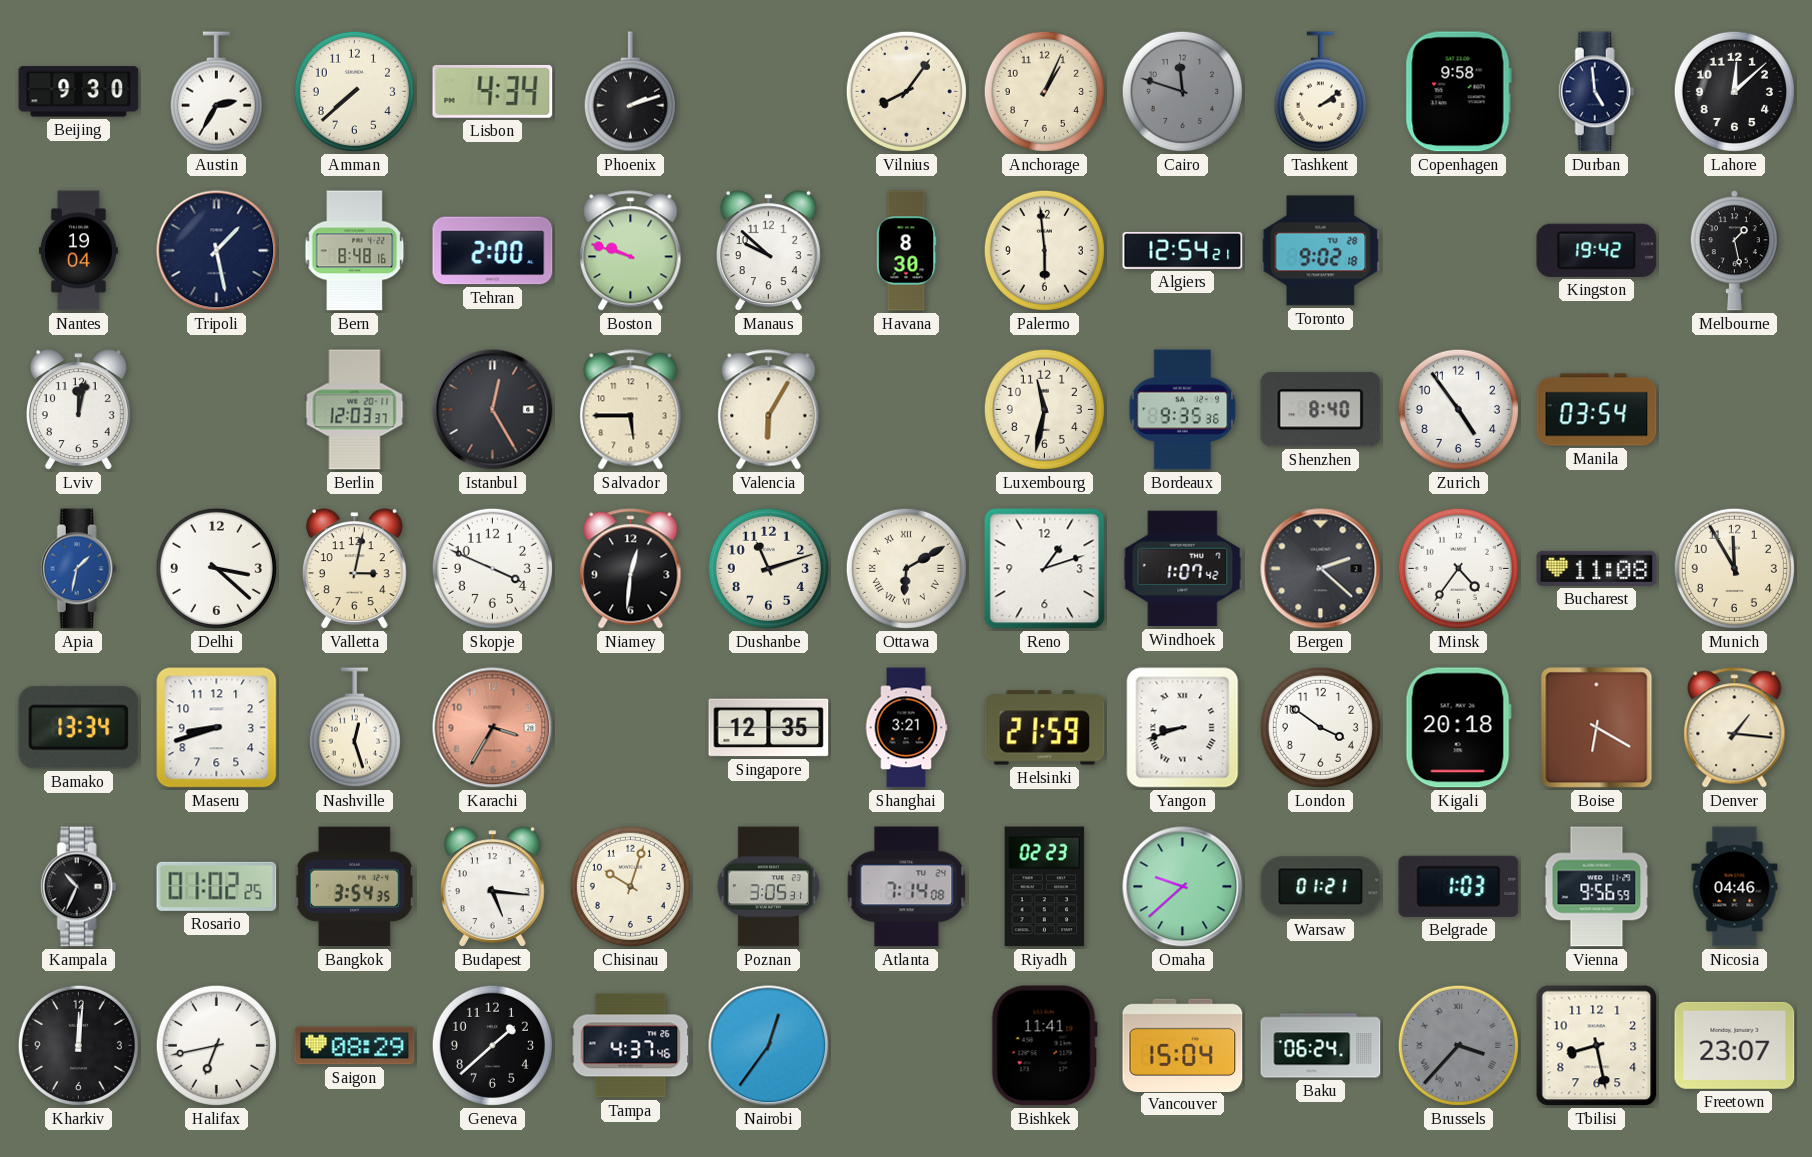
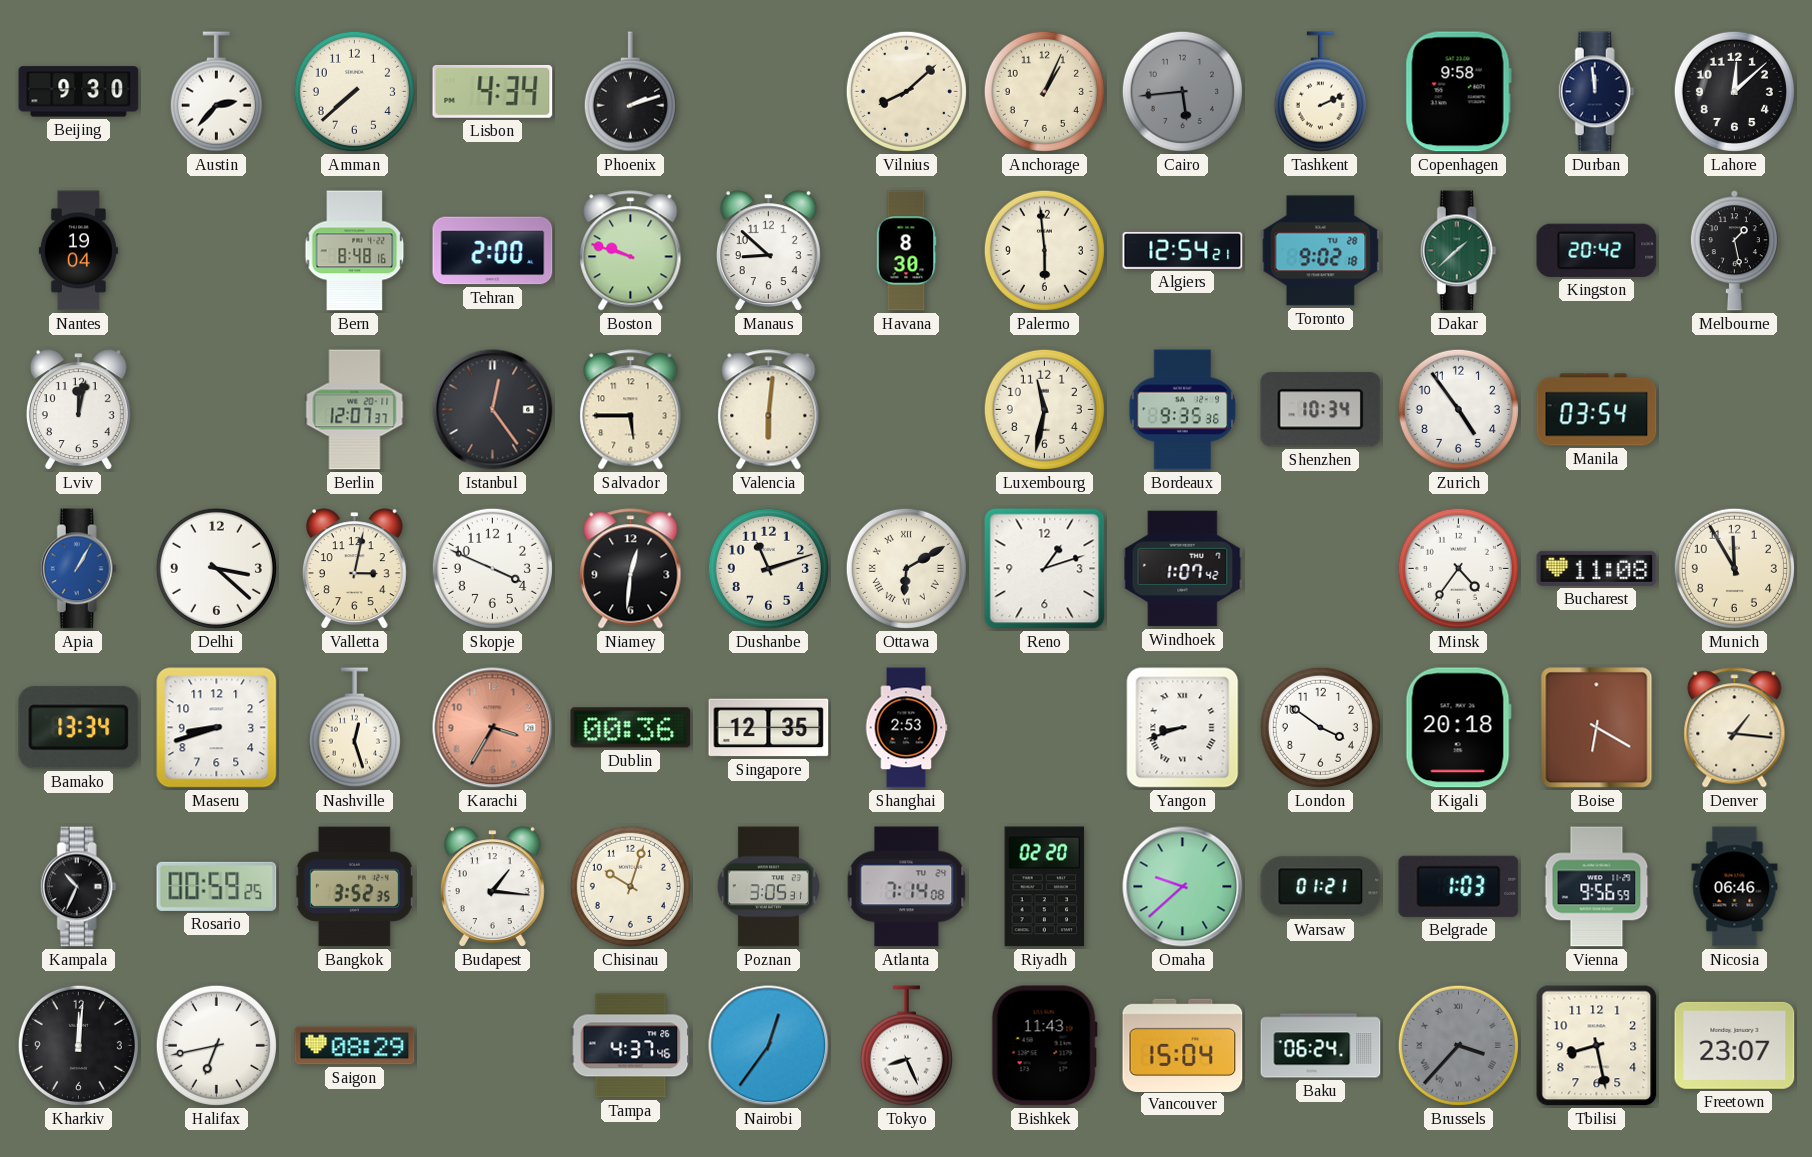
Austin: 2:35 -> 2:37 (216, 92)
Vilnius: 8:06 -> 8:08 (906, 91)
Cairo: 11:48 -> 5:44 (1182, 91)
Tashkent: 2:09 -> 2:11 (1320, 92)
Durban: 4:59 -> 11:59 (1596, 92)
Tripoli: 1:28 -> none (217, 251)
Manaus: 9:52 -> 8:52 (768, 251)
Dakar: none -> 1:38 (1458, 251)
Kingston: 19:42 -> 20:42 (1597, 250)
Berlin: 12:03 -> 12:07 (355, 410)
Istanbul: 12:25 -> 12:24 (493, 410)
Valencia: 6:05 -> 6:01 (769, 410)
Shenzhen: 8:40 -> 10:34 (1321, 410)
Apia: 1:32 -> 1:05 (78, 569)
Bergen: 2:22 -> none (1321, 569)
Dublin: none -> 00:36 (631, 728)
Shanghai: 3:21 -> 2:53 (906, 728)
Helsinki: 21:59 -> none (1045, 728)
Rosario: 01:02 -> 00:59 (217, 886)
Bangkok: 3:54 -> 3:52 (354, 887)
Budapest: 5:16 -> 1:16 (492, 887)
Riyadh: 02:23 -> 02:20 (1045, 887)
Nicosia: 04:46 -> 06:46 (1735, 887)
Geneva: 1:38 -> none (492, 1045)
Tokyo: none -> 8:26 (906, 1046)
Bishkek: 11:41 -> 11:43 (1044, 1046)
